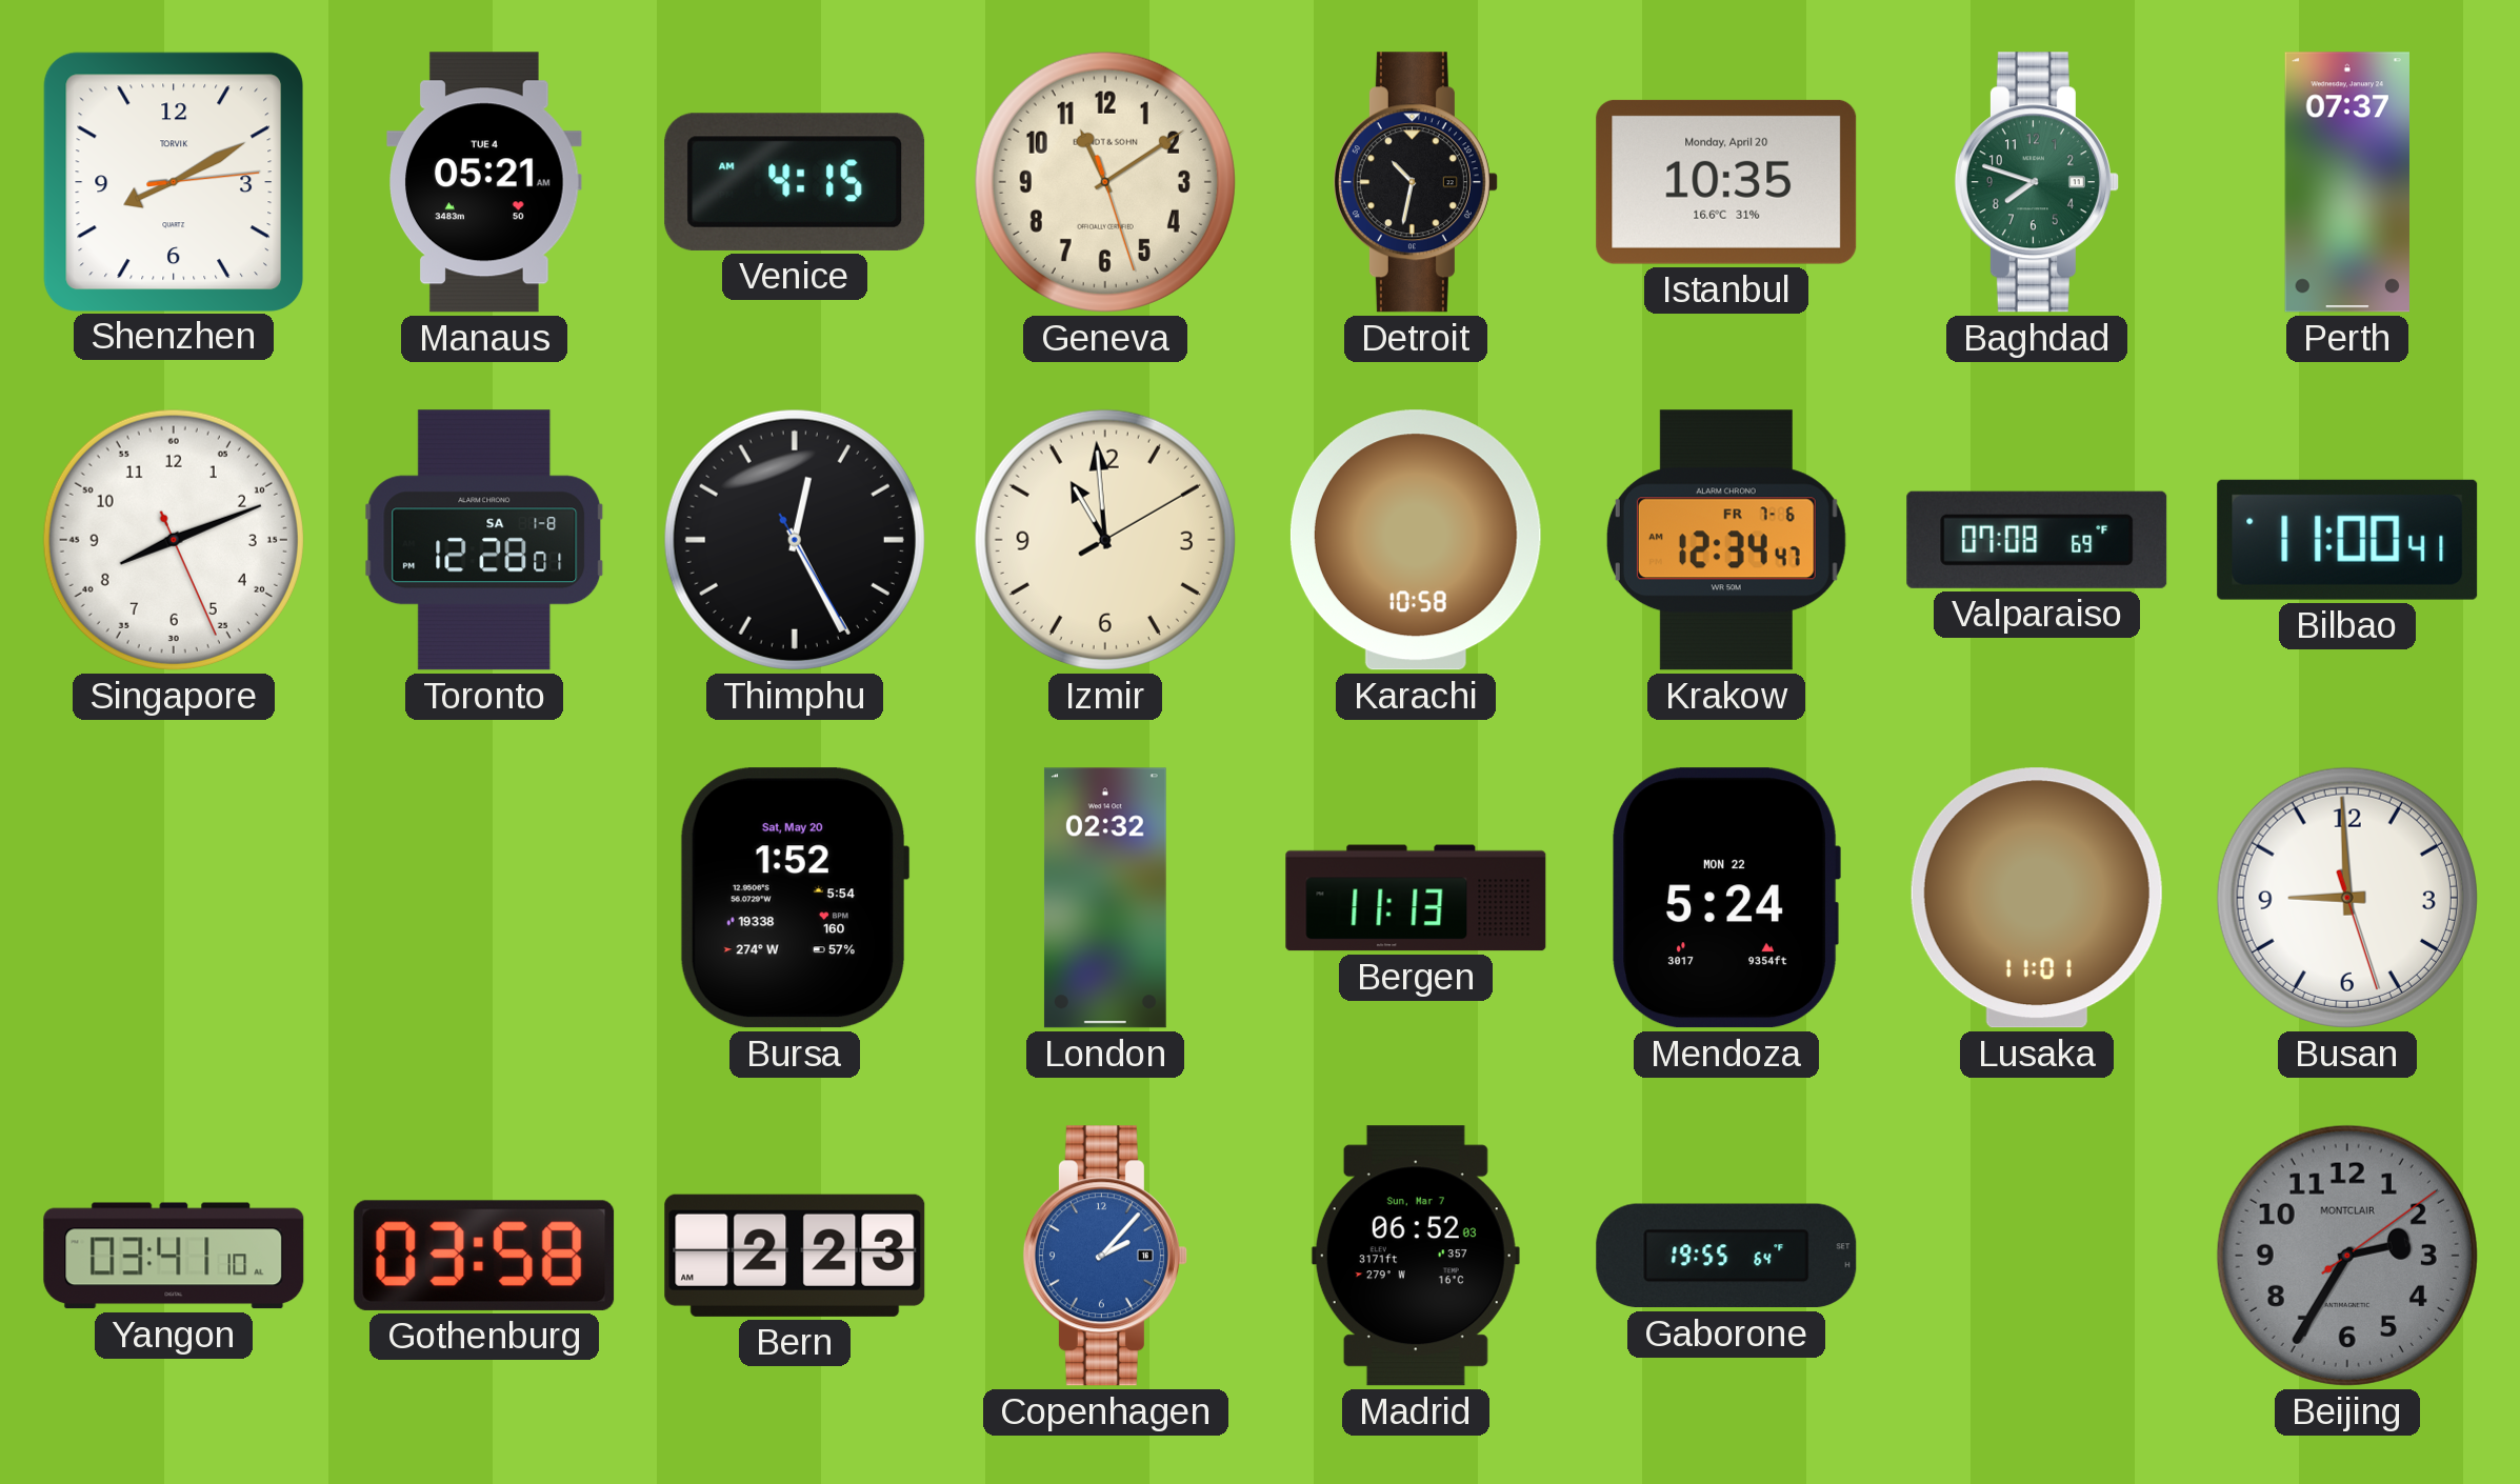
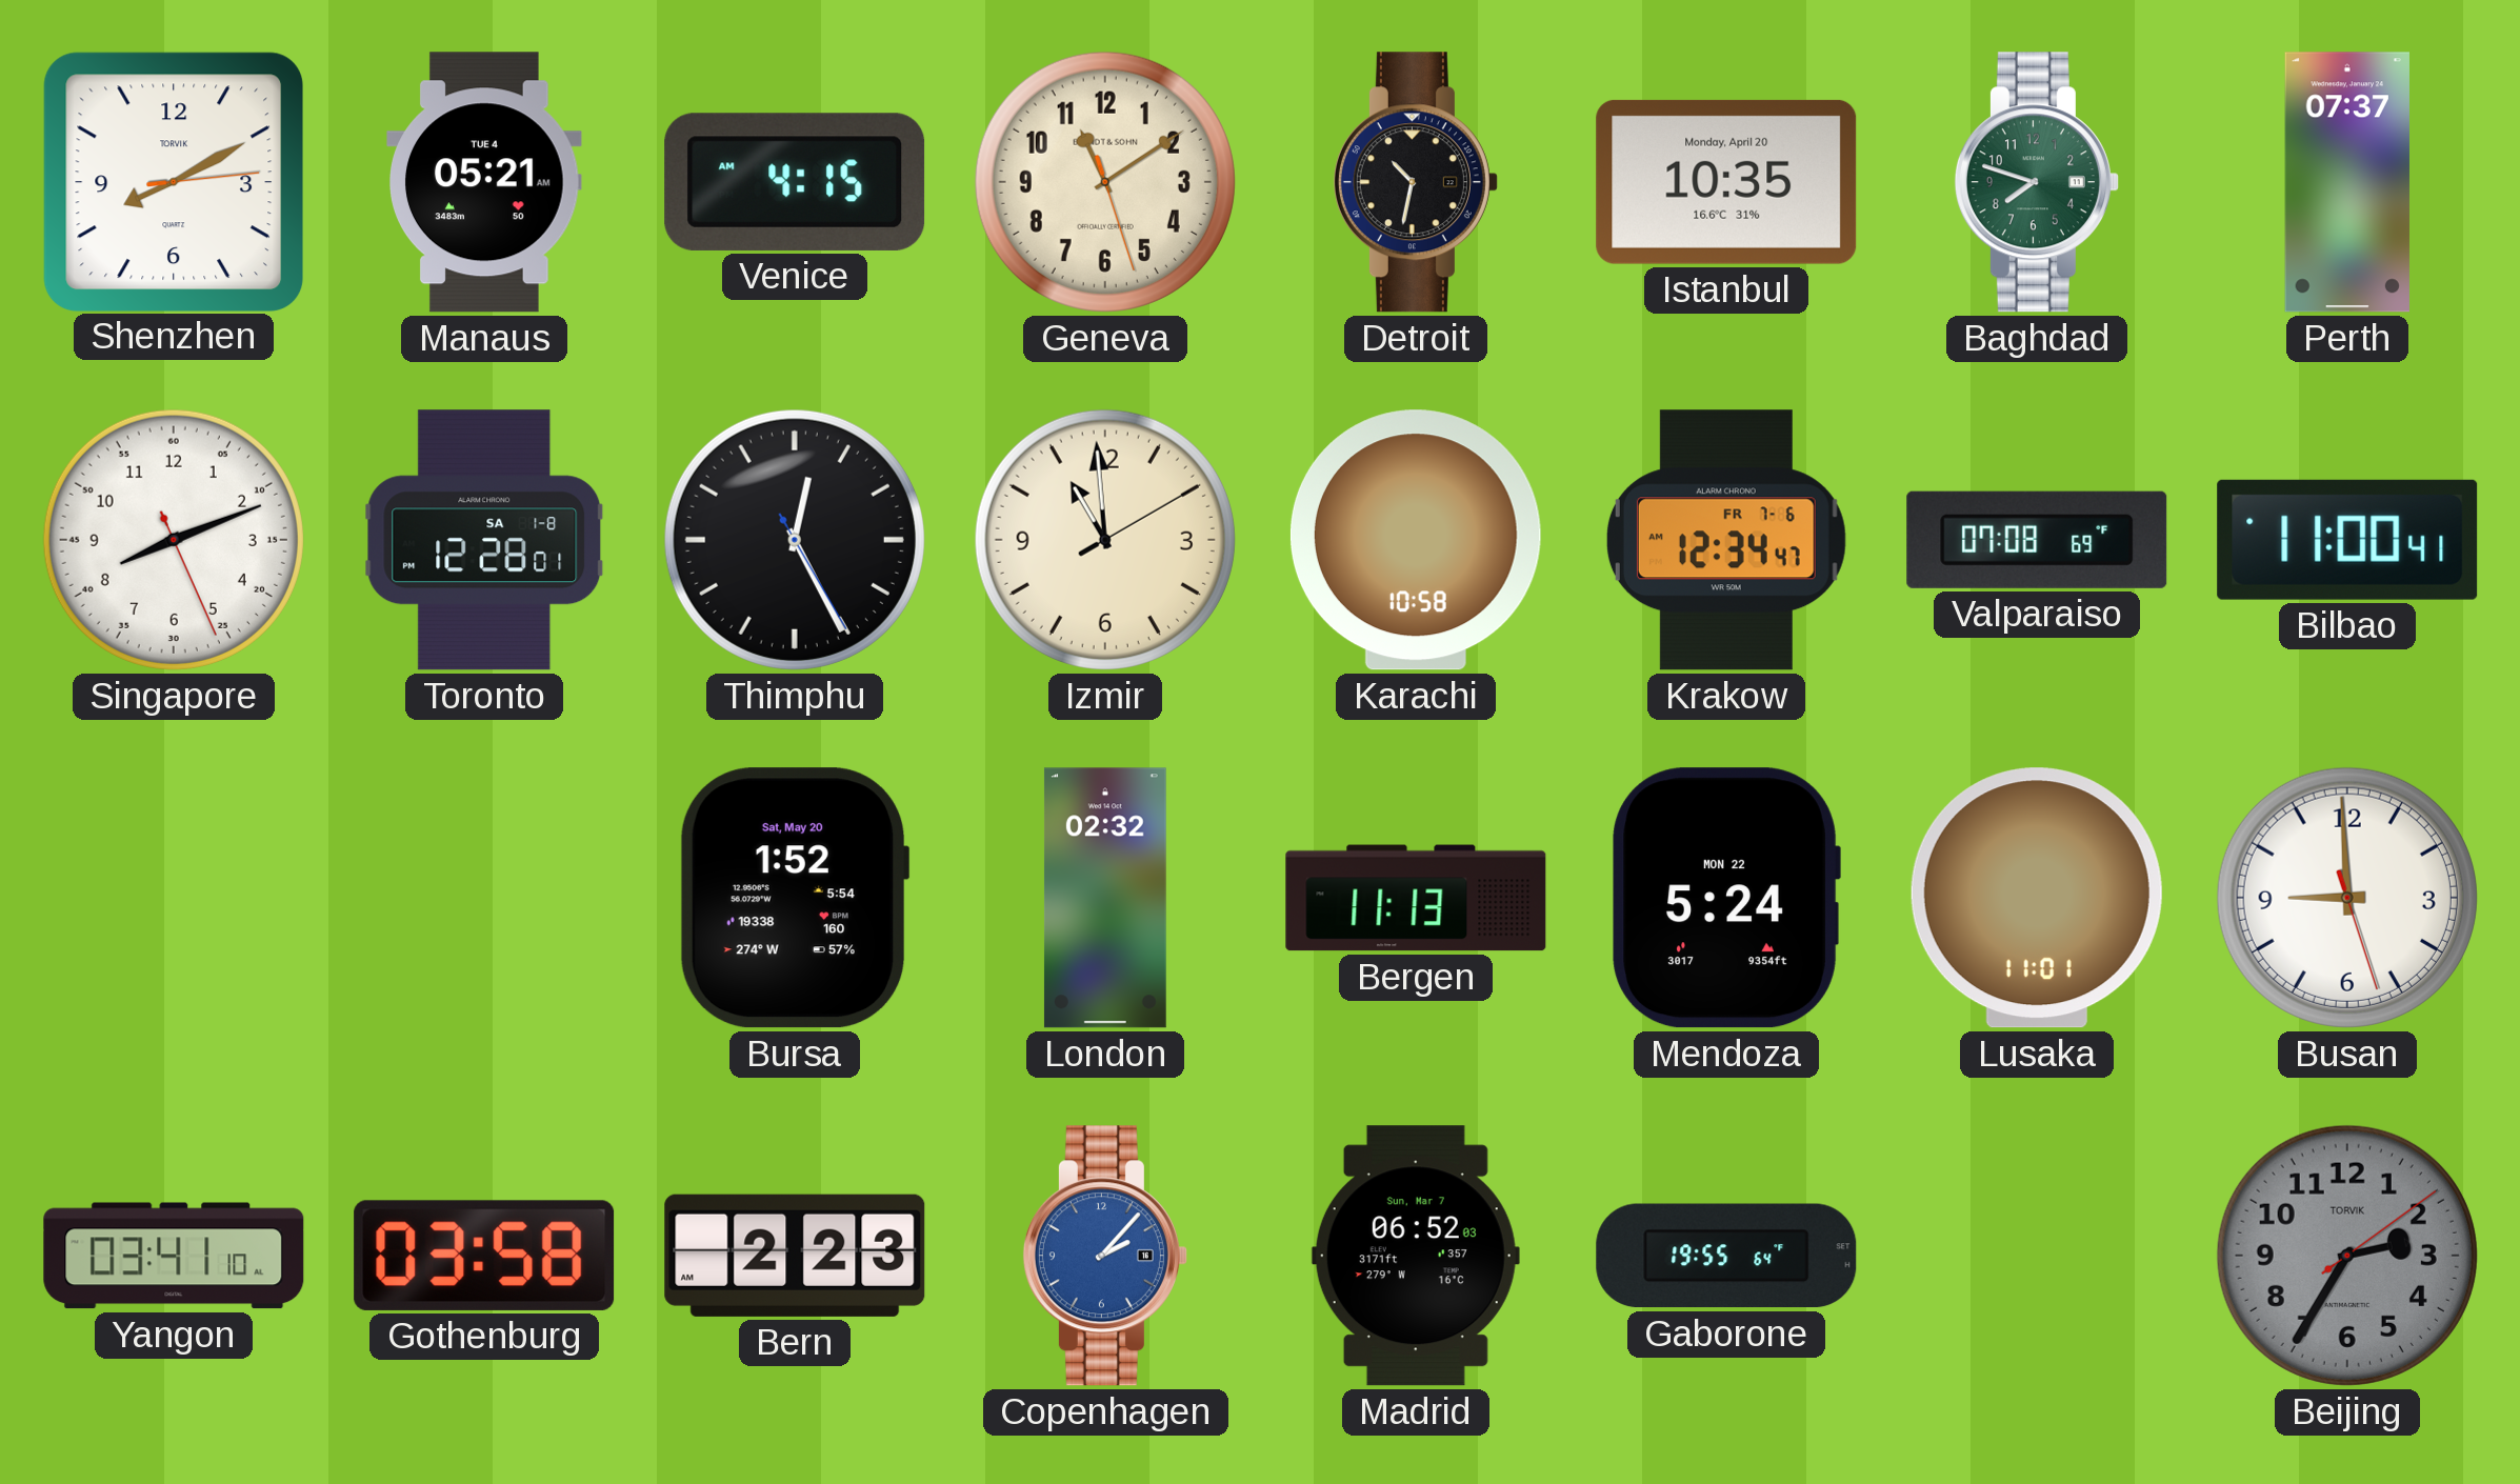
Beijing brand: MONTCLAIR -> TORVIK (2347, 1256)
